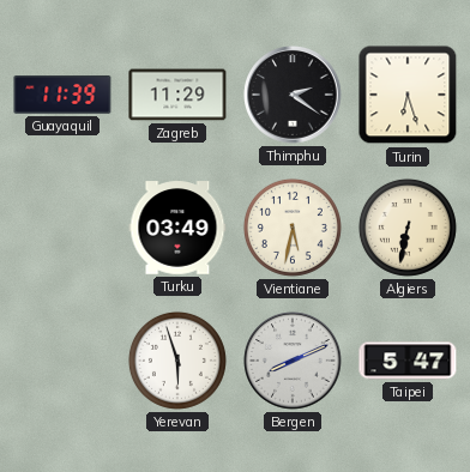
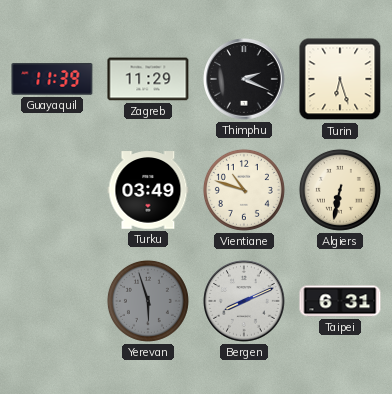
Thimphu: 2:21 -> 2:19 (244, 79)
Vientiane: 5:32 -> 10:48 (244, 190)
Yerevan dial: white -> grey (148, 301)
Taipei: 5:47 -> 6:31 (340, 301)
